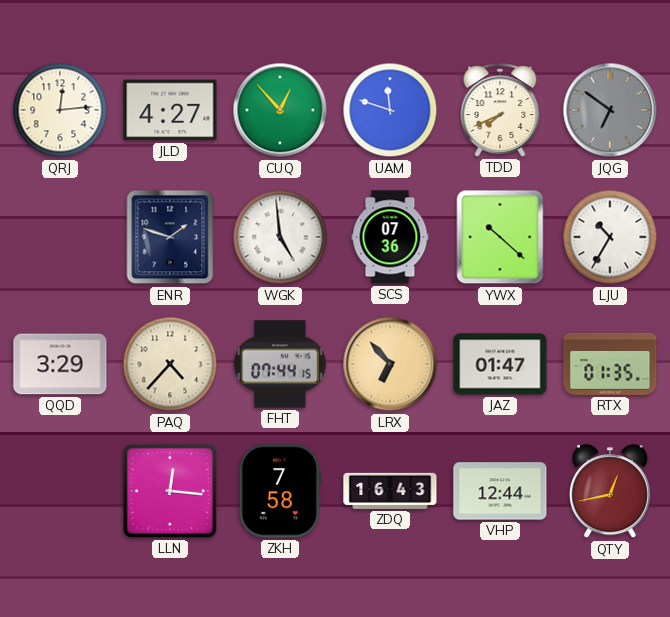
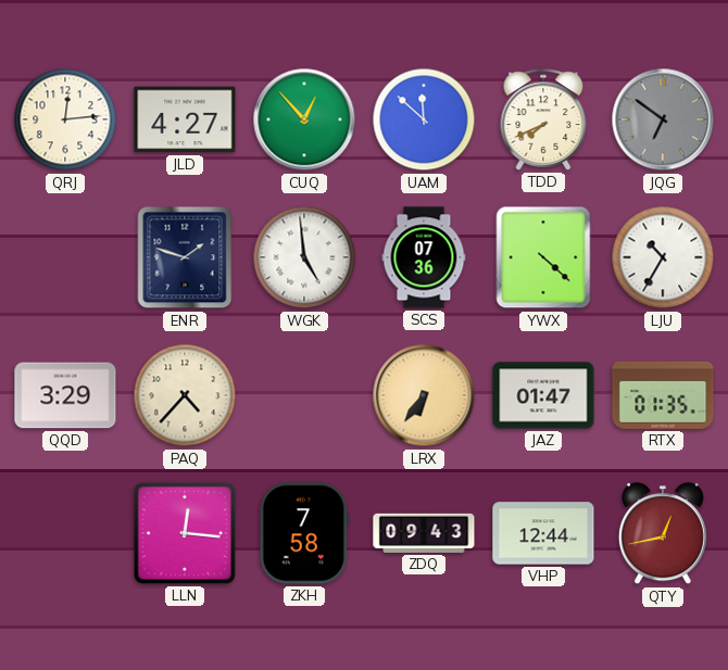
UAM: 11:48 -> 11:52 (424, 119)
YWX: 10:22 -> 4:22 (543, 257)
FHT: 07:44 -> none (281, 364)
LRX: 6:53 -> 6:36 (424, 395)
ZDQ: 16:43 -> 09:43 (424, 533)
